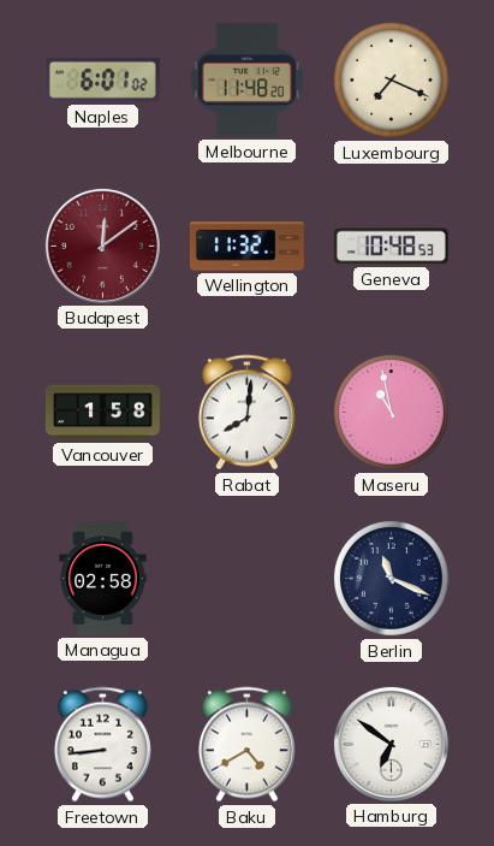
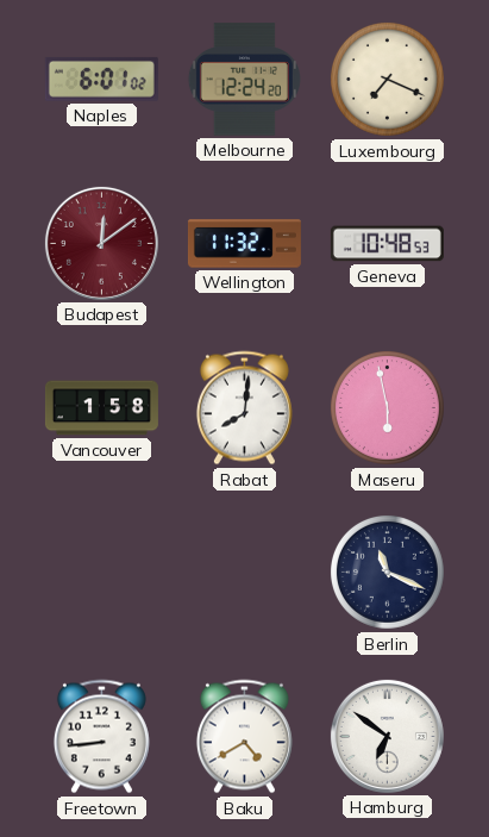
Melbourne: 11:48 -> 12:24 (244, 80)
Maseru: 10:58 -> 5:58 (387, 407)
Managua: 02:58 -> none (103, 578)
